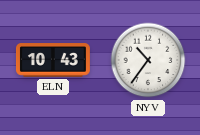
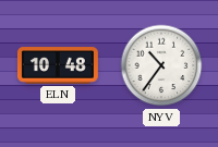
ELN: 10:43 -> 10:48 (58, 65)
